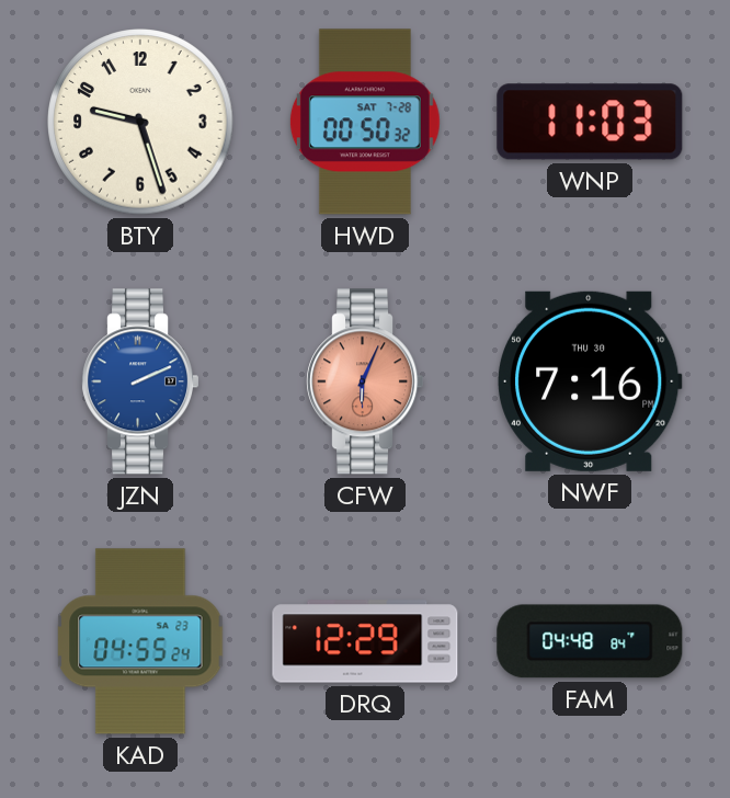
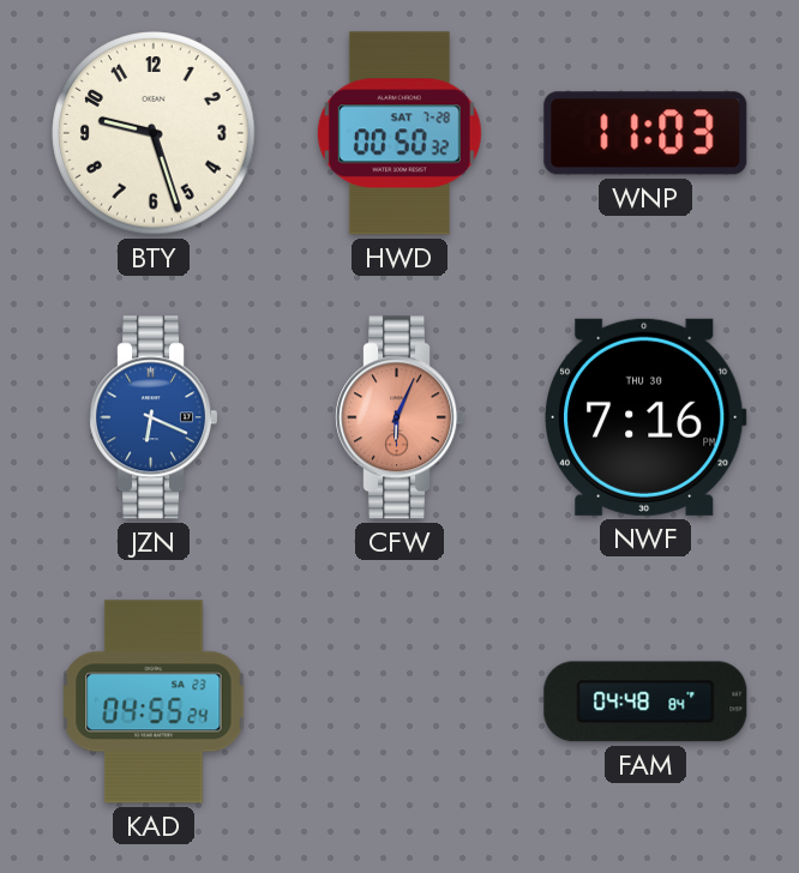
JZN: 2:11 -> 6:19 (155, 417)
DRQ: 12:29 -> none (365, 641)
